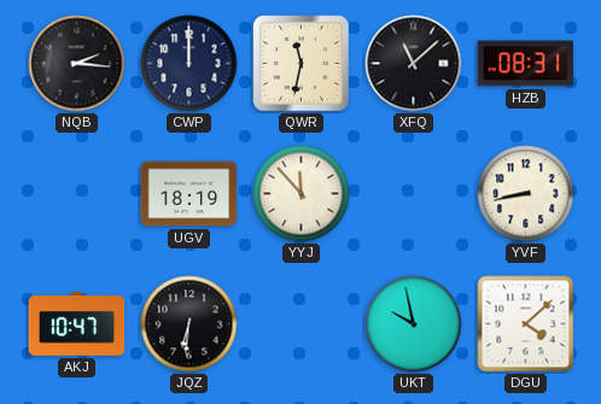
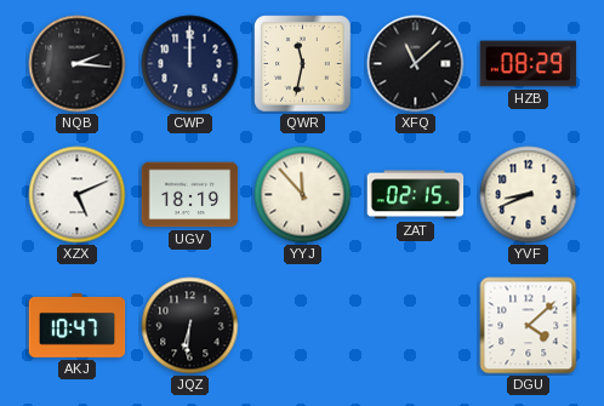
HZB: 08:31 -> 08:29 (529, 64)
XZX: none -> 5:11 (78, 195)
ZAT: none -> 02:15 (416, 195)
YVF: 8:43 -> 8:41 (529, 195)
UKT: 9:58 -> none (414, 324)
